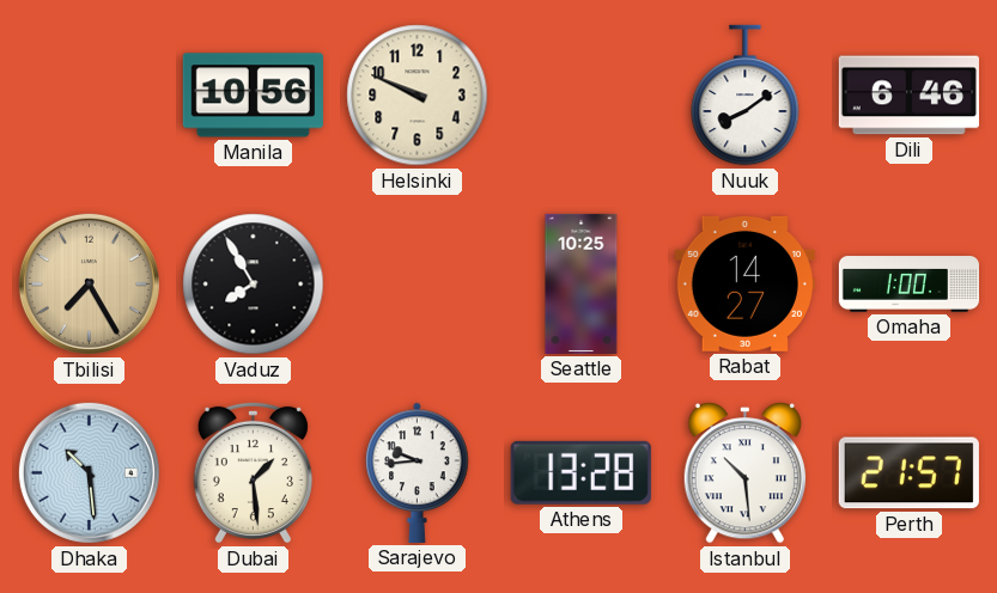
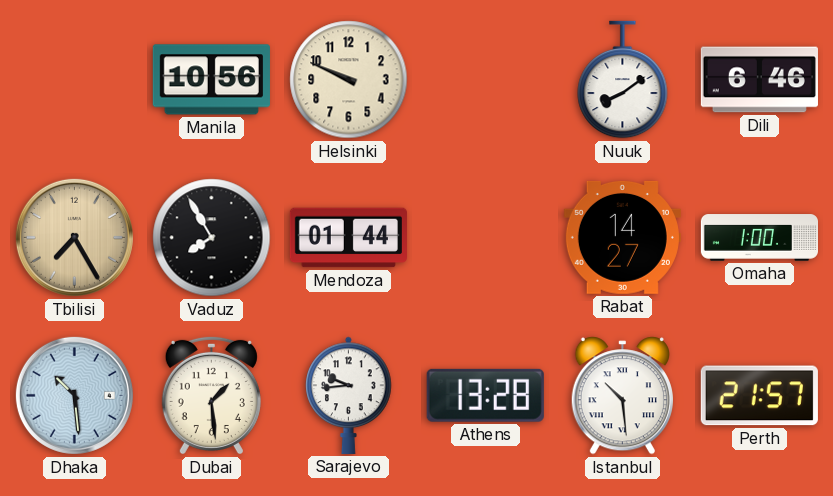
Mendoza: none -> 01:44 (348, 238)
Seattle: 10:25 -> none (582, 283)
